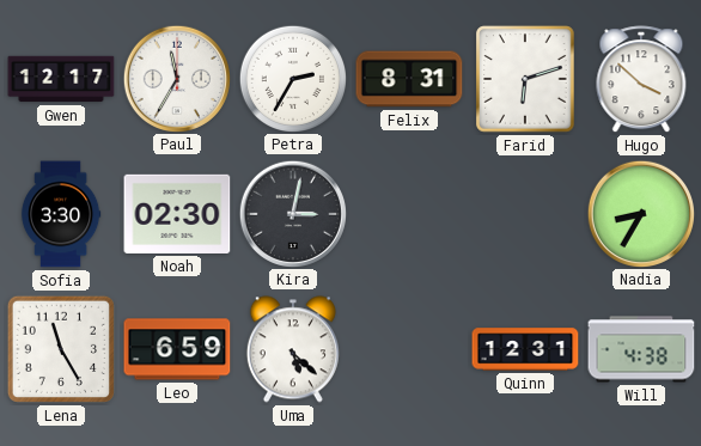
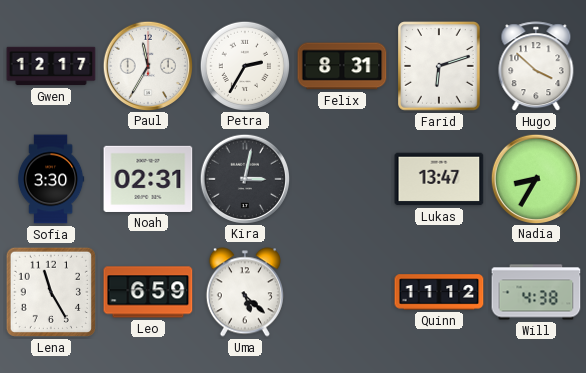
Noah: 02:30 -> 02:31 (148, 179)
Lukas: none -> 13:47 (439, 179)
Quinn: 12:31 -> 11:12 (439, 292)
